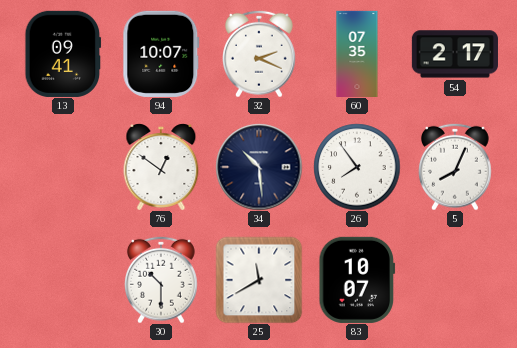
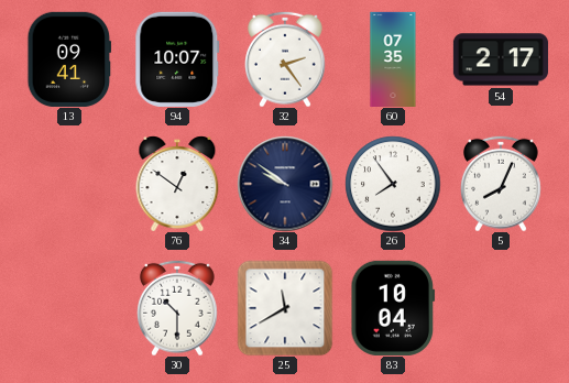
32: 2:19 -> 2:24 (286, 59)
34: 10:29 -> 9:51 (285, 184)
83: 10:07 -> 10:04 (393, 308)
